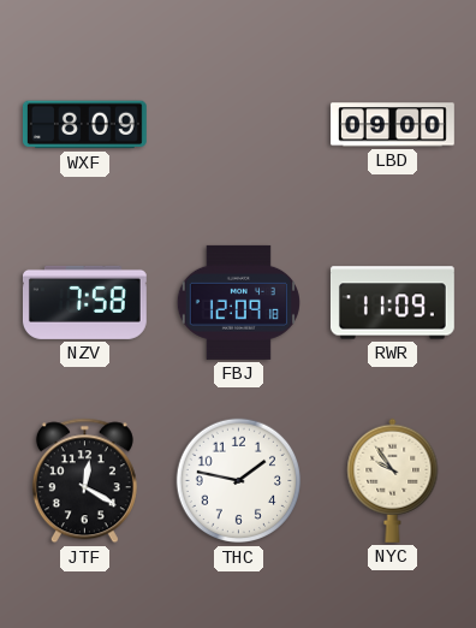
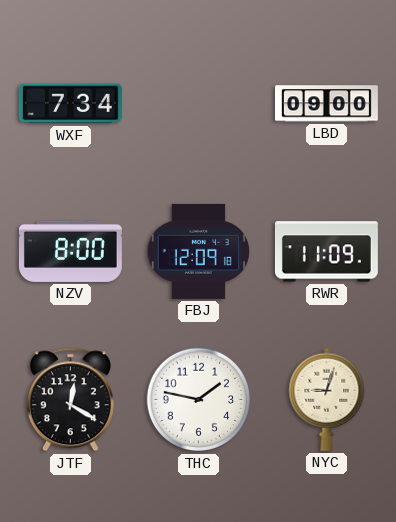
WXF: 8:09 -> 7:34 (70, 104)
NZV: 7:58 -> 8:00 (70, 251)
NYC: 9:54 -> 9:03 (327, 399)
